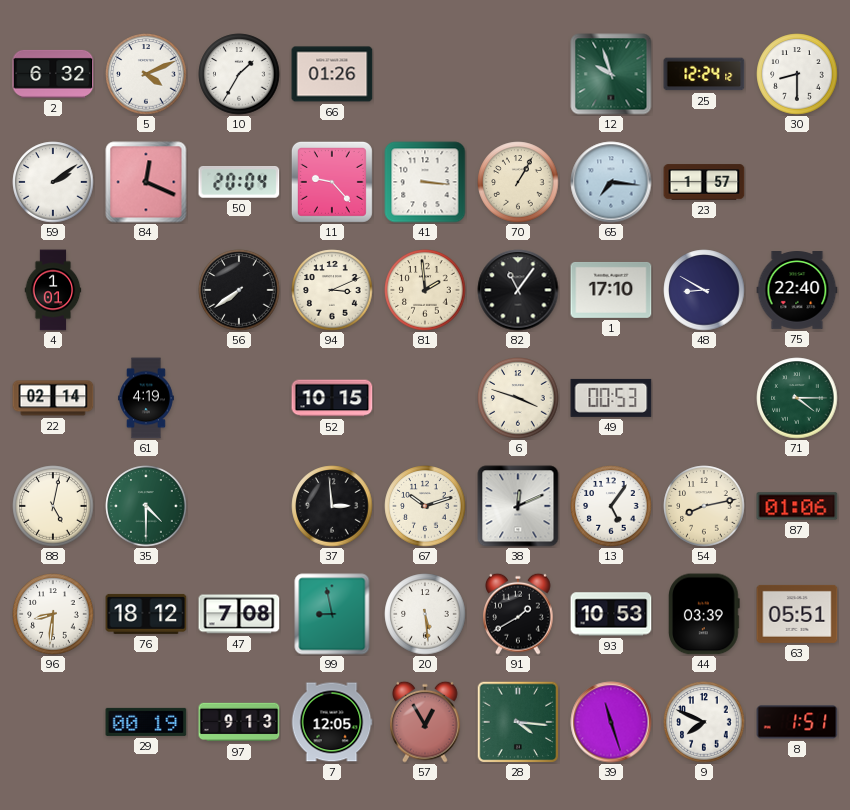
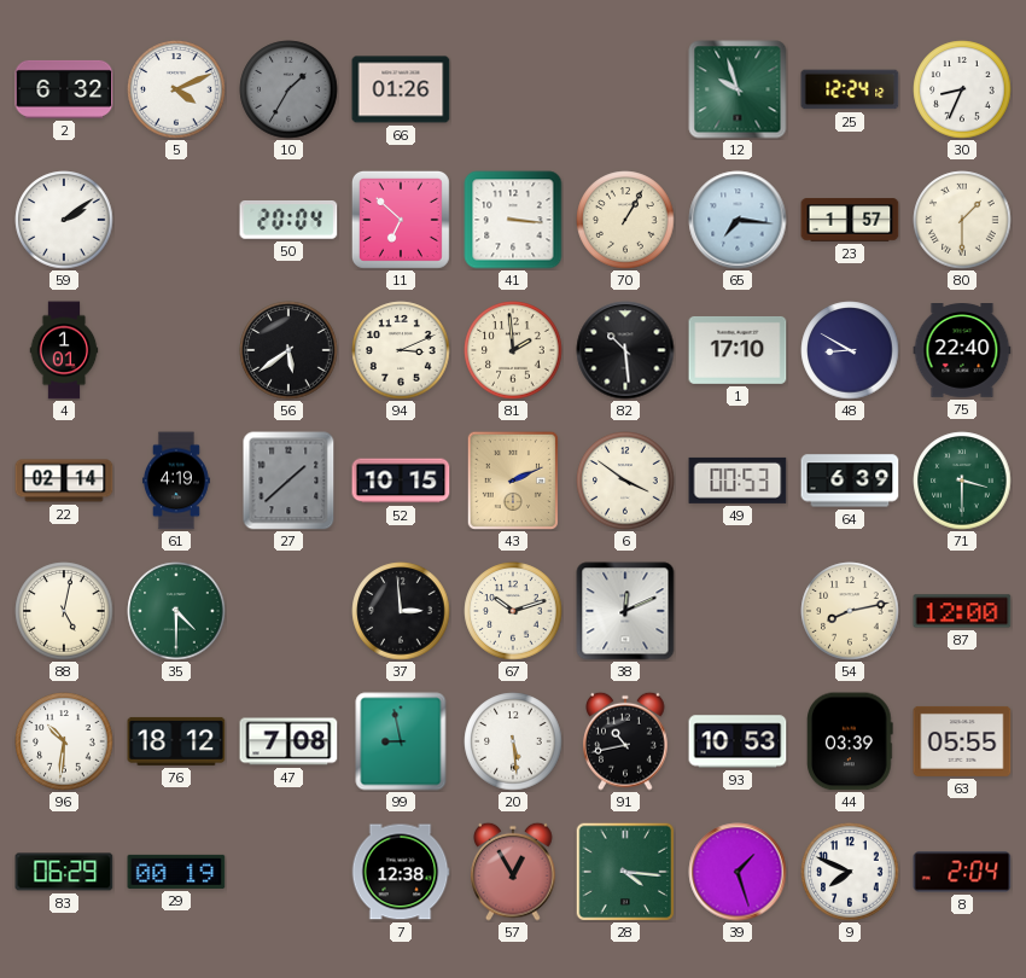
10 dial: white -> grey (288, 89)
30: 8:30 -> 8:34 (962, 89)
84: 12:19 -> none (146, 182)
11: 9:23 -> 6:52 (401, 220)
80: none -> 1:30 (962, 220)
56: 7:39 -> 5:39 (288, 350)
82: 11:06 -> 10:29 (625, 350)
27: none -> 1:38 (288, 481)
43: none -> 2:11 (512, 479)
6: 3:48 -> 3:51 (625, 481)
64: none -> 6:39 (850, 481)
71: 4:15 -> 3:30 (962, 481)
13: 5:06 -> none (611, 506)
87: 01:06 -> 12:00 (962, 611)
96: 8:31 -> 10:31 (64, 741)
91: 1:40 -> 10:43 (625, 741)
63: 05:51 -> 05:55 (962, 741)
83: none -> 06:29 (64, 872)
97: 9:13 -> none (239, 722)
7: 12:05 -> 12:38 (401, 872)
39: 11:27 -> 1:27 (738, 872)
8: 1:51 -> 2:04 (962, 872)
